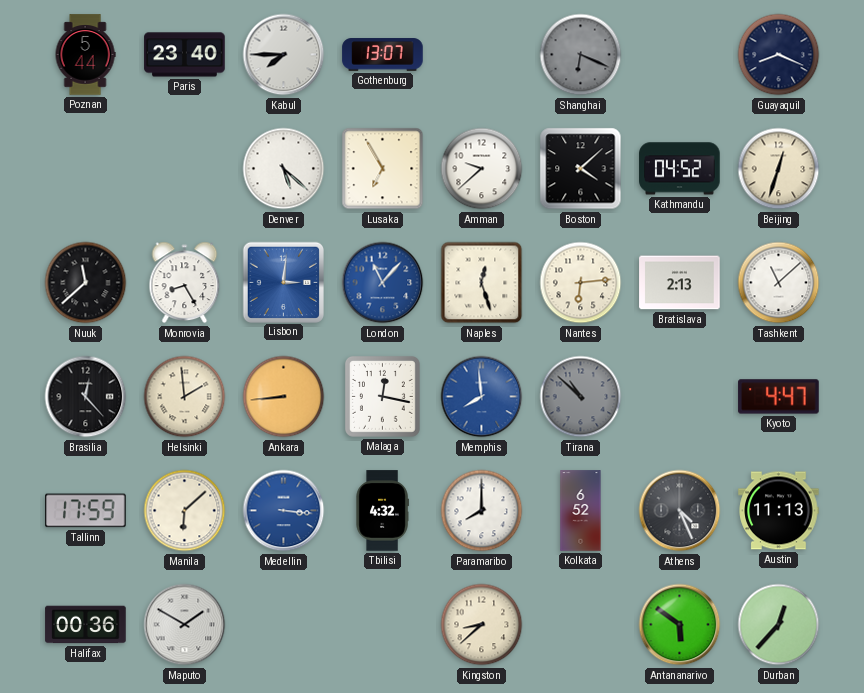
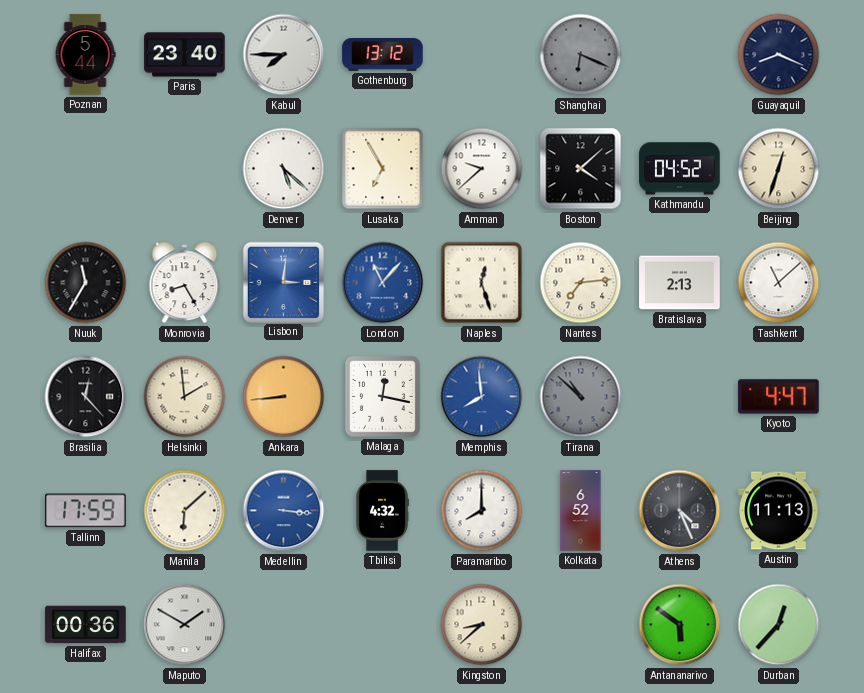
Gothenburg: 13:07 -> 13:12 (383, 55)
Nuuk: 11:38 -> 11:35 (86, 283)
Nantes: 6:14 -> 7:14 (581, 283)
